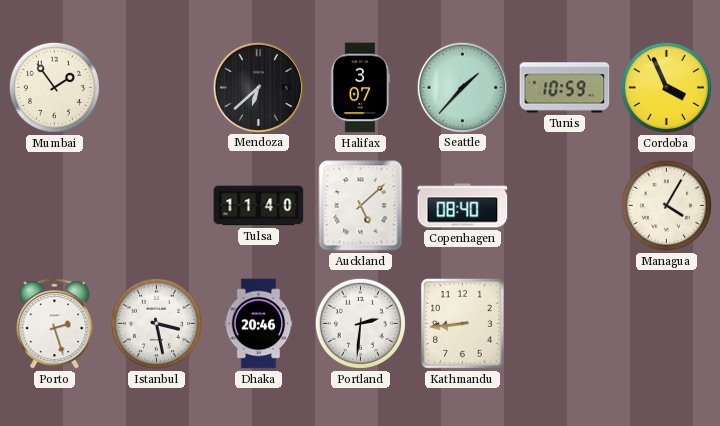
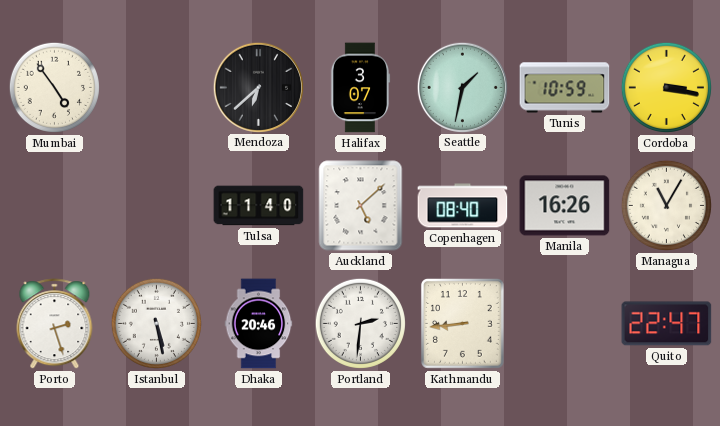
Mumbai: 1:54 -> 4:54 (54, 87)
Seattle: 1:37 -> 1:32 (462, 87)
Cordoba: 3:56 -> 3:17 (666, 87)
Manila: none -> 16:26 (565, 206)
Managua: 4:05 -> 11:05 (666, 205)
Istanbul: 3:28 -> 5:28 (156, 323)
Quito: none -> 22:47 (667, 324)
